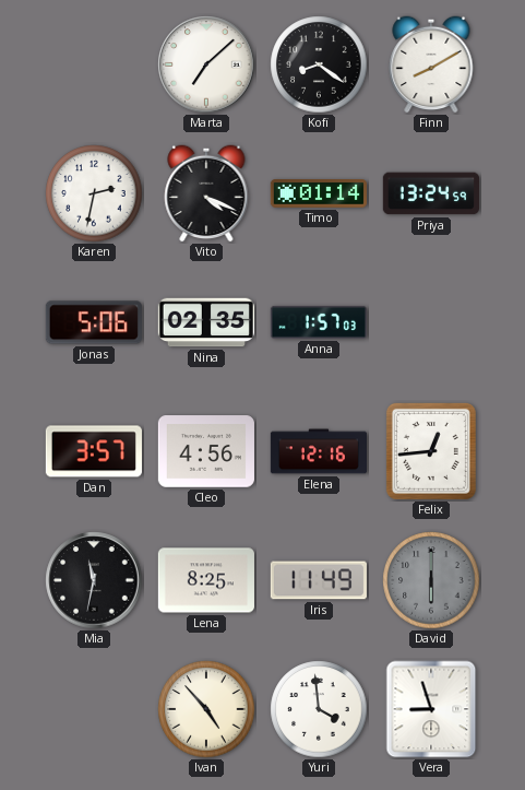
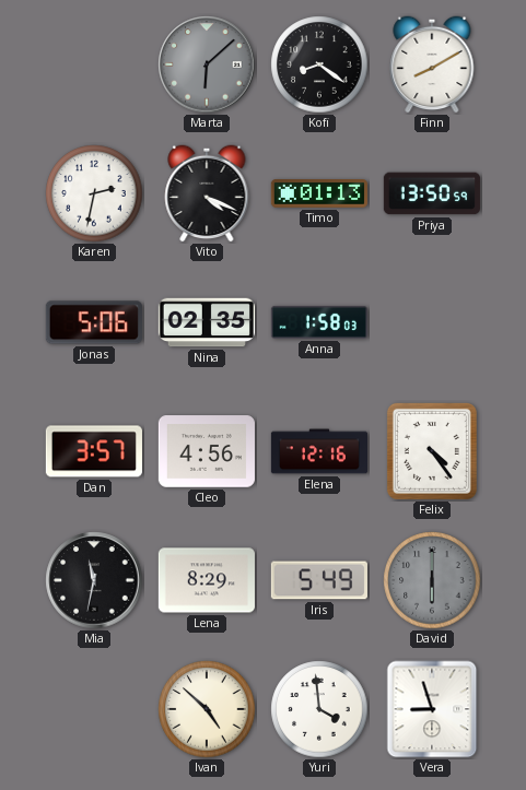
Marta: 7:08 -> 6:08 (207, 64)
Marta dial: white -> grey (207, 64)
Timo: 01:14 -> 01:13 (319, 193)
Priya: 13:24 -> 13:50 (432, 193)
Anna: 1:57 -> 1:58 (319, 322)
Felix: 12:44 -> 4:24 (432, 451)
Lena: 8:25 -> 8:29 (207, 580)
Iris: 11:49 -> 5:49 (319, 580)
Ivan: 4:53 -> 4:52 (207, 709)
